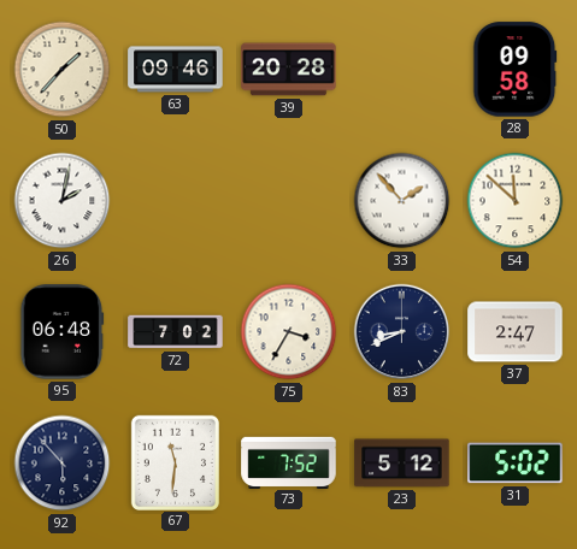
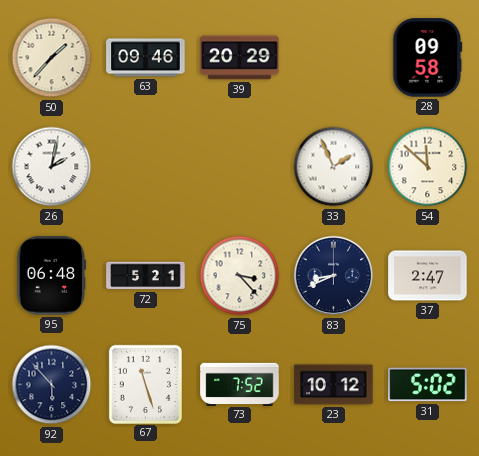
39: 20:28 -> 20:29 (240, 58)
33: 1:53 -> 1:56 (334, 167)
72: 7:02 -> 5:21 (146, 276)
75: 3:35 -> 3:23 (240, 276)
67: 11:31 -> 11:27 (145, 384)
23: 5:12 -> 10:12 (334, 385)
